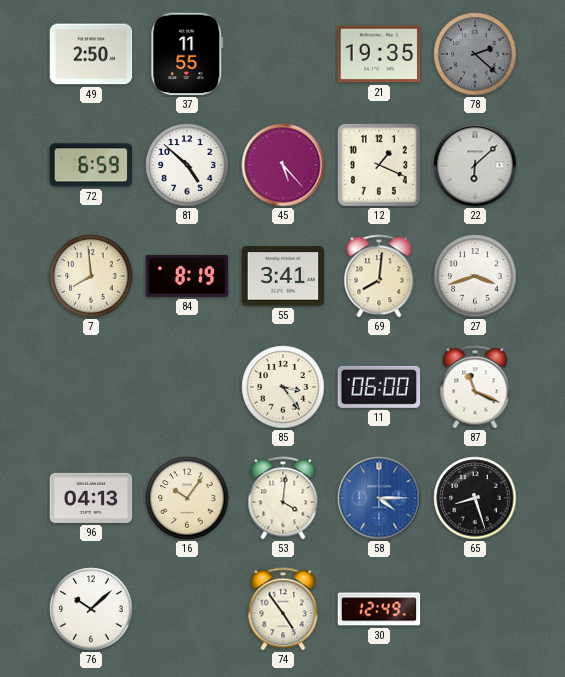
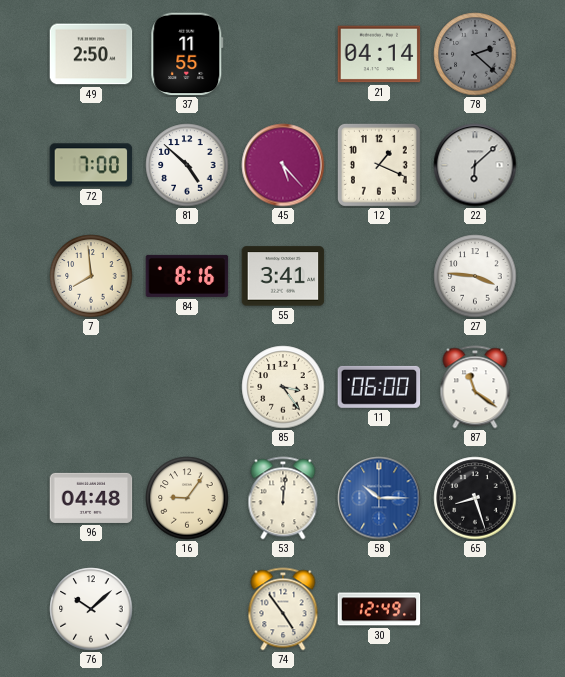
21: 19:35 -> 04:14 (379, 54)
72: 6:59 -> 7:00 (91, 165)
84: 8:19 -> 8:16 (187, 276)
69: 8:01 -> none (379, 276)
27: 3:42 -> 3:46 (475, 276)
87: 11:19 -> 11:21 (475, 387)
96: 04:13 -> 04:48 (91, 498)
16: 10:06 -> 9:06 (187, 498)
53: 4:01 -> 12:01 (283, 498)
58: 4:15 -> 10:15 (379, 498)
